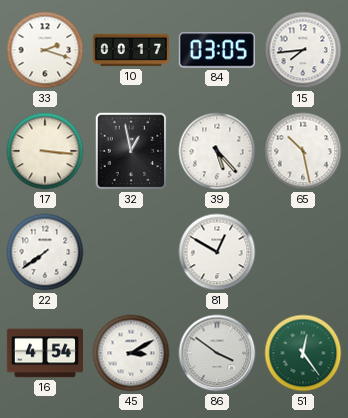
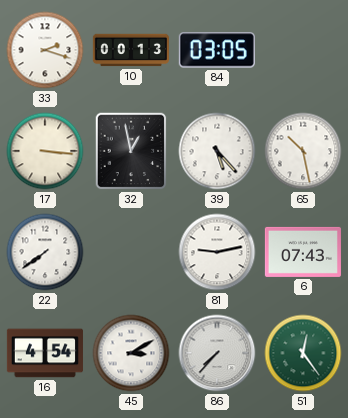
10: 00:17 -> 00:13 (130, 50)
15: 7:44 -> none (303, 50)
81: 12:50 -> 9:13 (217, 252)
6: none -> 07:43 (303, 252)
86: 3:51 -> 7:37 (217, 353)
